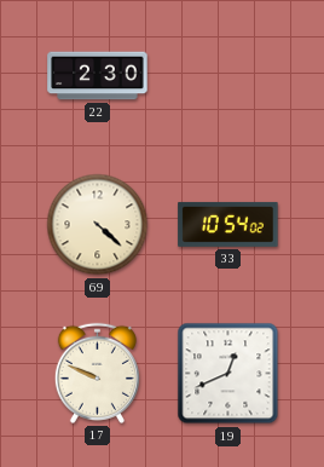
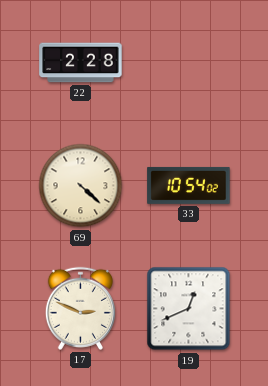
22: 2:30 -> 2:28 (81, 63)
17: 9:49 -> 2:49 (80, 308)
